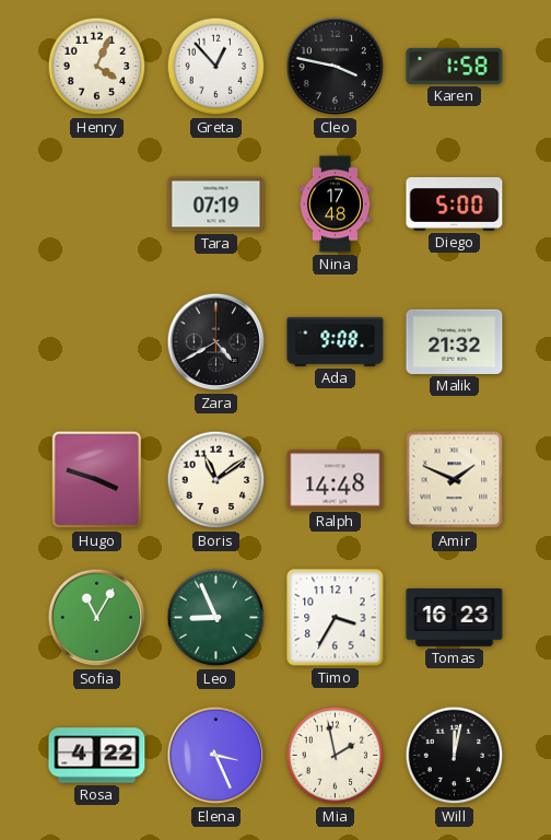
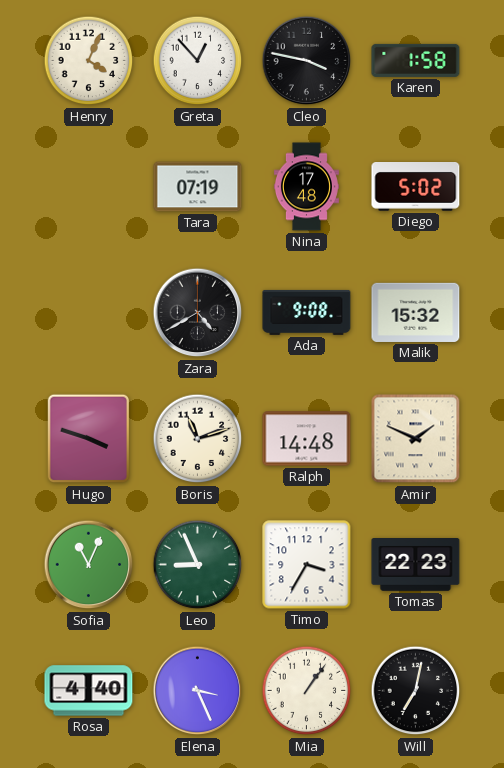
Diego: 5:00 -> 5:02 (416, 187)
Malik: 21:32 -> 15:32 (416, 312)
Boris: 11:09 -> 11:12 (198, 439)
Sofia: 11:05 -> 11:04 (89, 565)
Tomas: 16:23 -> 22:23 (416, 565)
Rosa: 4:22 -> 4:40 (89, 691)
Mia: 1:58 -> 1:06 (307, 691)
Will: 12:02 -> 7:02 (416, 691)
